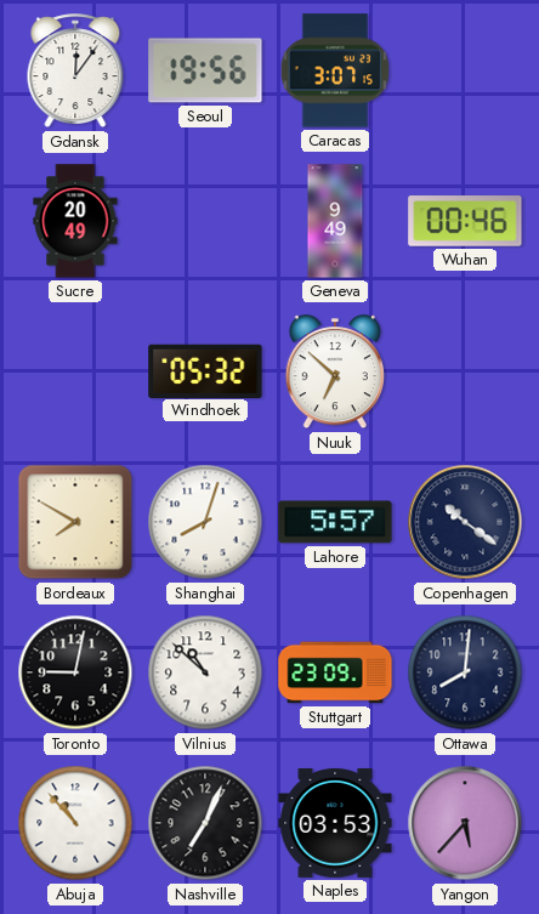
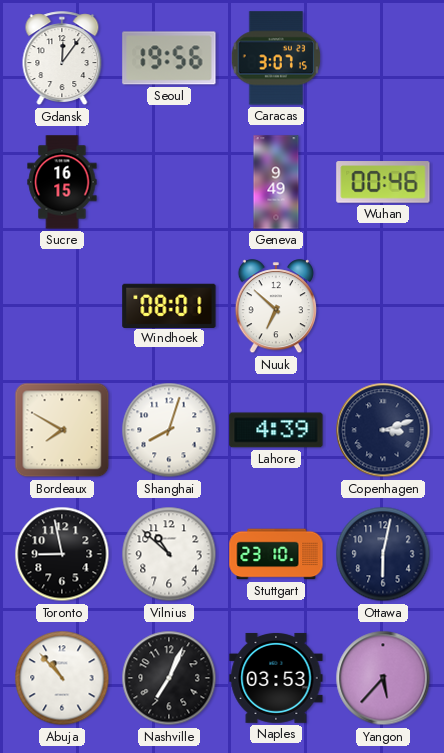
Sucre: 20:49 -> 16:15 (62, 182)
Windhoek: 05:32 -> 08:01 (169, 305)
Lahore: 5:57 -> 4:39 (276, 430)
Copenhagen: 10:21 -> 3:12 (383, 430)
Toronto: 9:02 -> 8:58 (62, 554)
Stuttgart: 23:09 -> 23:10 (276, 554)
Ottawa: 8:01 -> 6:02 (383, 554)
